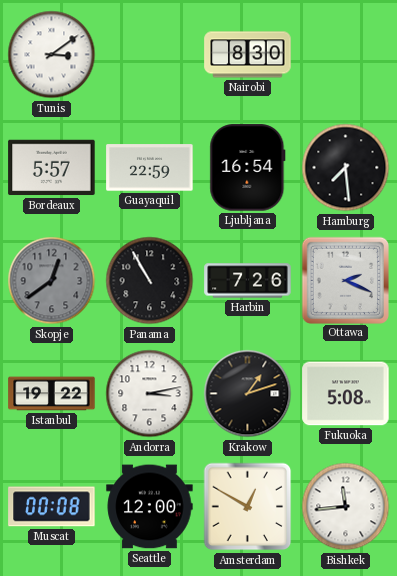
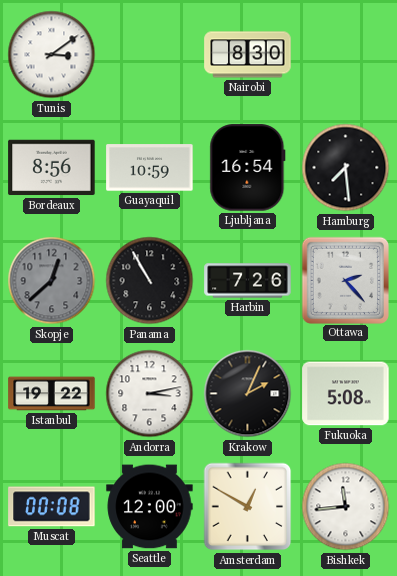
Bordeaux: 5:57 -> 8:56 (52, 168)
Guayaquil: 22:59 -> 10:59 (150, 168)
Skopje: 12:39 -> 12:38 (52, 281)
Ottawa: 2:19 -> 2:23 (345, 280)
Krakow: 1:12 -> 2:04 (248, 394)
